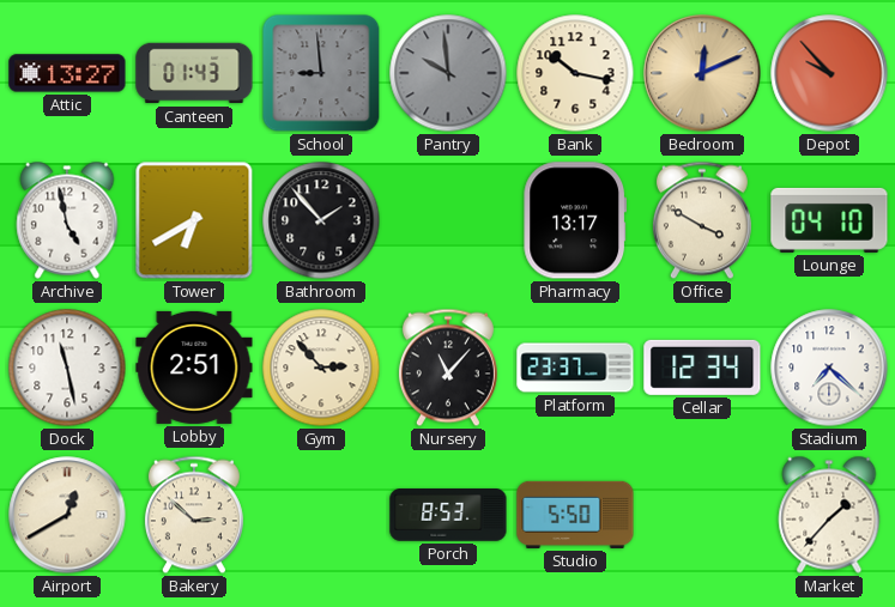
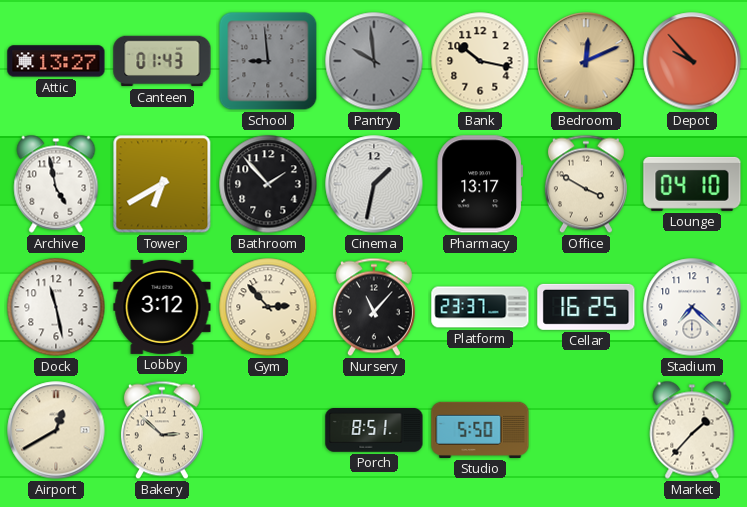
Cinema: none -> 1:32 (374, 184)
Lobby: 2:51 -> 3:12 (162, 307)
Cellar: 12:34 -> 16:25 (586, 307)
Porch: 8:53 -> 8:51 (374, 431)
